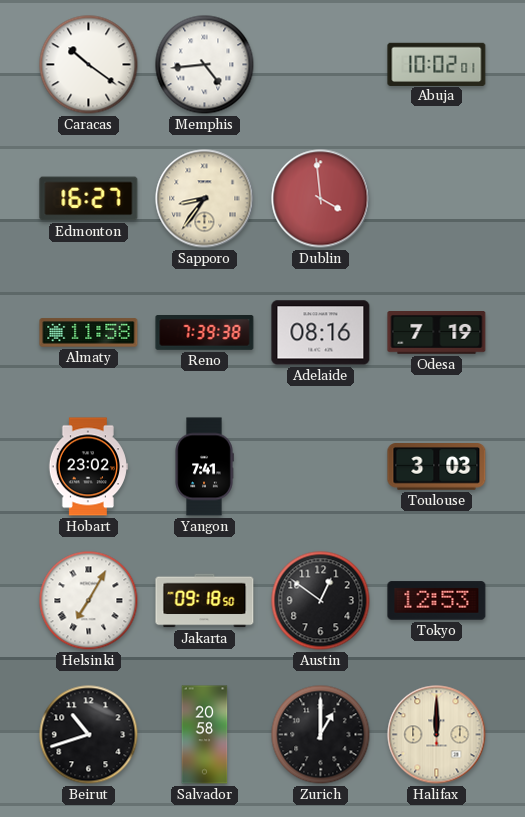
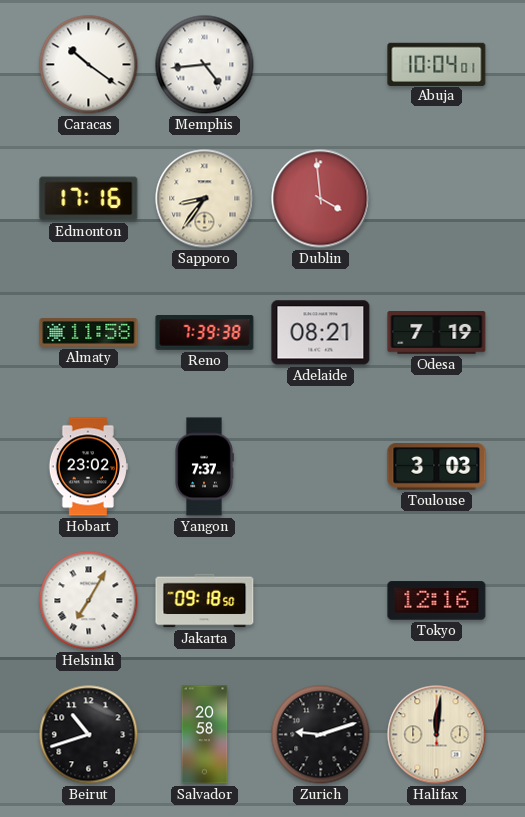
Abuja: 10:02 -> 10:04 (437, 64)
Edmonton: 16:27 -> 17:16 (89, 199)
Adelaide: 08:16 -> 08:21 (321, 333)
Yangon: 7:41 -> 7:37 (204, 467)
Austin: 12:51 -> none (321, 601)
Tokyo: 12:53 -> 12:16 (437, 601)
Zurich: 1:00 -> 9:12 (321, 735)
Halifax: 12:00 -> 12:01 (437, 735)
